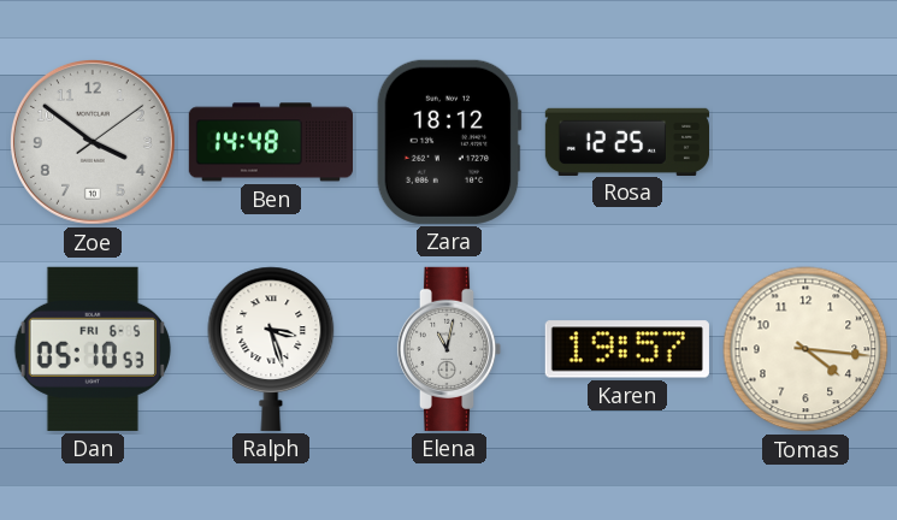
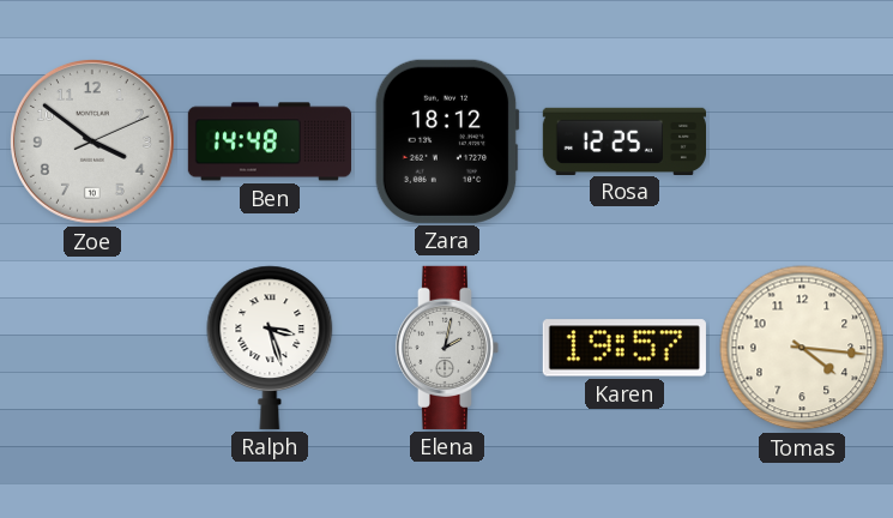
Zoe: 3:51:09 -> 3:51:11 (93, 143)
Dan: 05:10 -> none (93, 349)
Elena: 11:02 -> 2:02 (447, 348)
